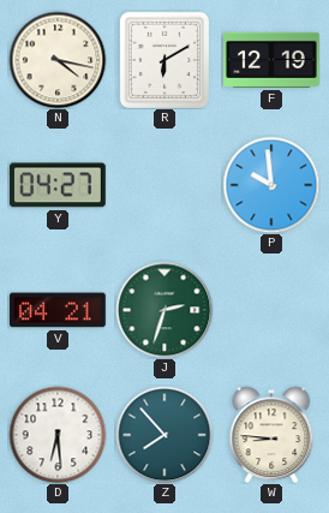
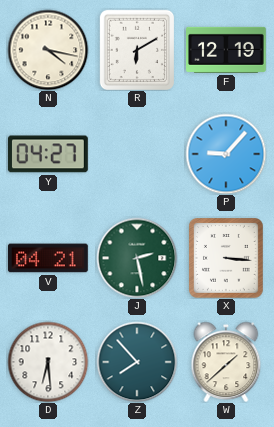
P: 9:59 -> 9:07 (226, 154)
J: 2:33 -> 2:28 (137, 258)
X: none -> 3:16 (227, 258)
W: 8:46 -> 1:38 (226, 362)
